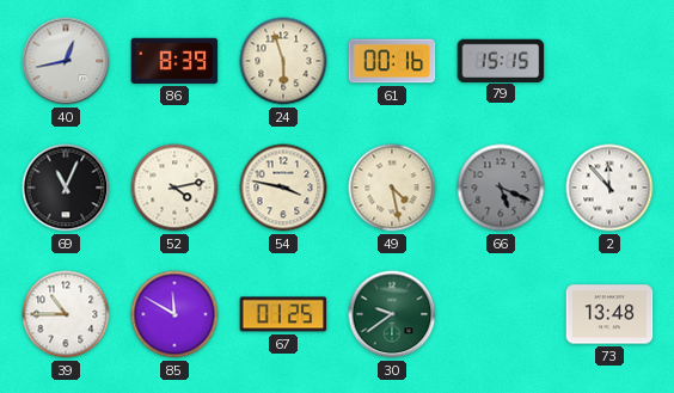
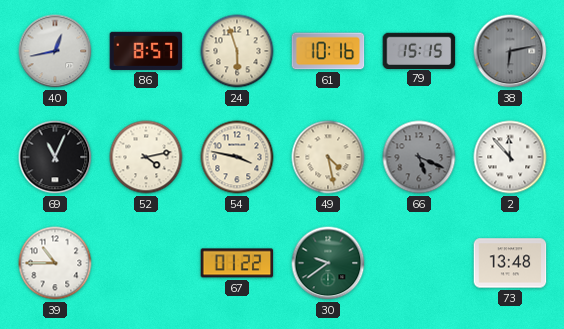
86: 8:39 -> 8:57 (146, 51)
61: 00:16 -> 10:16 (328, 51)
38: none -> 6:13 (510, 51)
85: 11:50 -> none (174, 314)
67: 01:25 -> 01:22 (237, 263)
